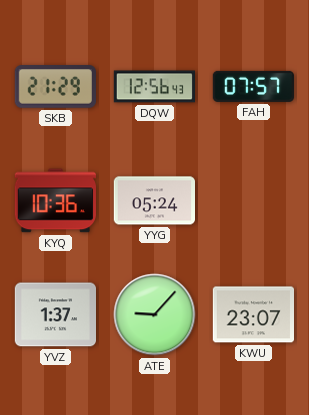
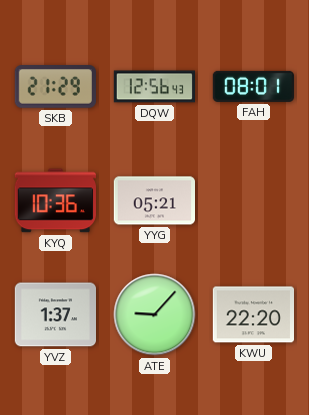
FAH: 07:57 -> 08:01 (253, 86)
YYG: 05:24 -> 05:21 (154, 201)
KWU: 23:07 -> 22:20 (253, 315)
